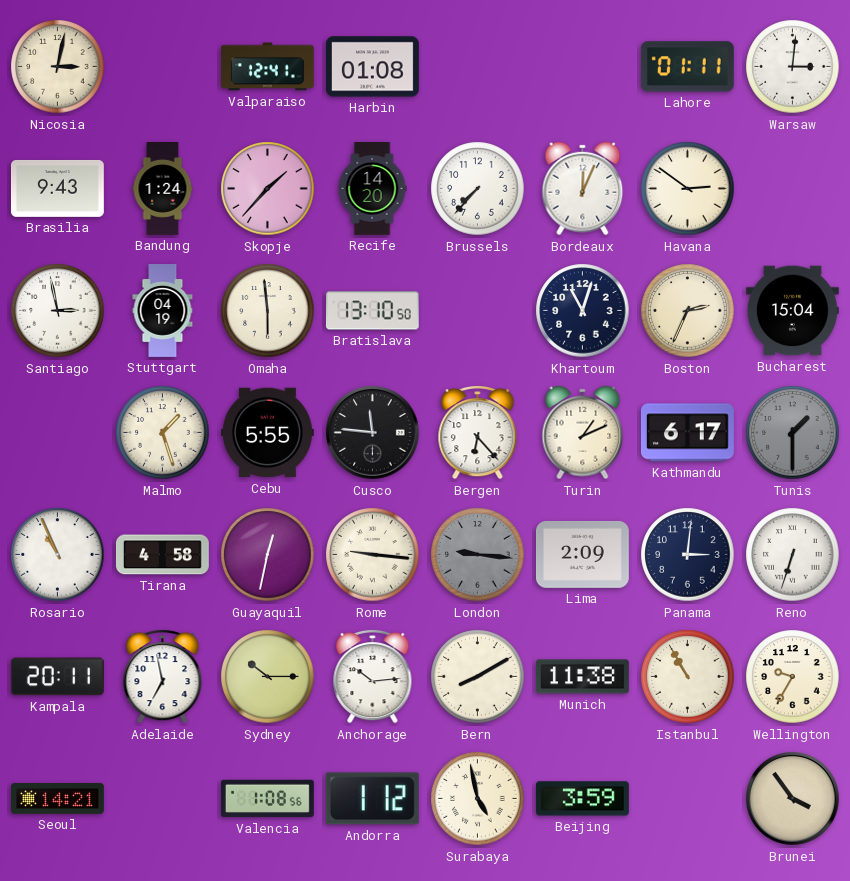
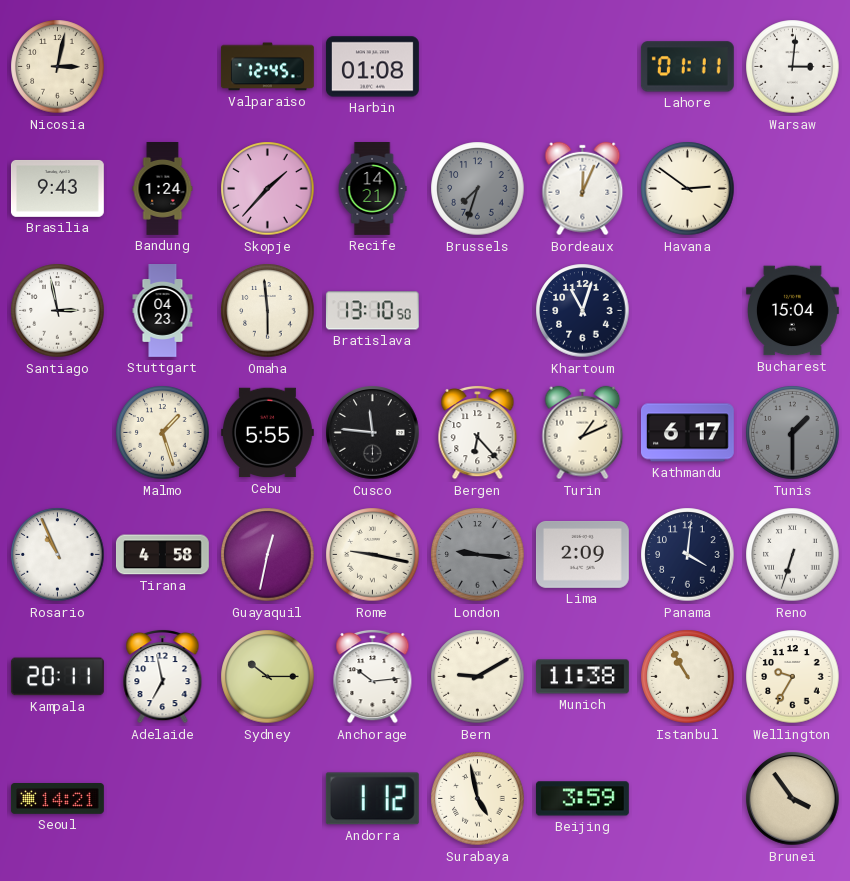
Valparaiso: 12:41 -> 12:45 (267, 67)
Recife: 14:20 -> 14:21 (372, 189)
Brussels: 7:37 -> 7:33 (478, 189)
Brussels dial: white -> grey (478, 189)
Stuttgart: 04:19 -> 04:23 (163, 311)
Boston: 2:34 -> none (688, 311)
Rome: 9:16 -> 9:17 (373, 555)
Panama: 3:01 -> 4:01 (688, 555)
Bern: 8:10 -> 9:10 (478, 677)
Valencia: 1:08 -> none (267, 799)
